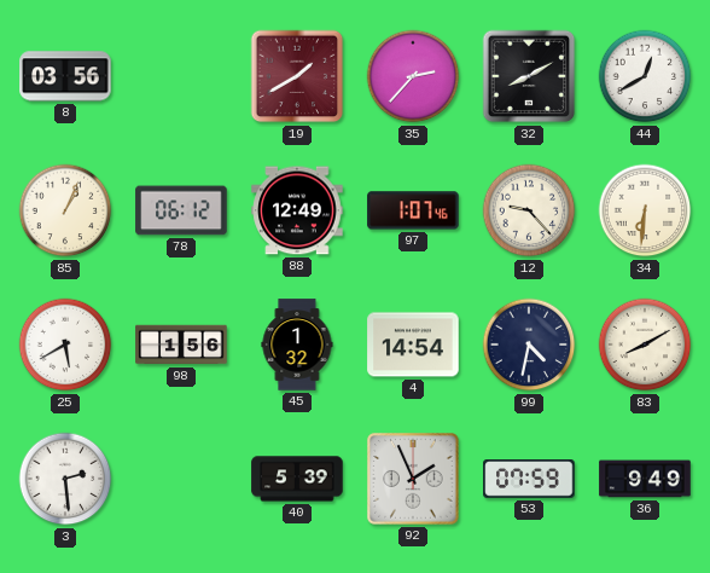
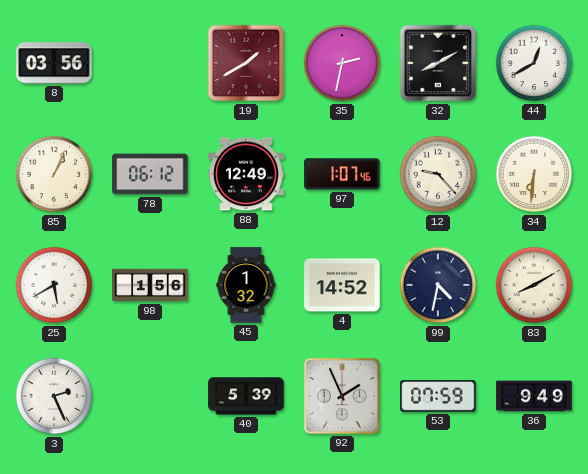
35: 2:37 -> 2:32 (342, 63)
4: 14:54 -> 14:52 (342, 285)
3: 2:29 -> 2:26 (54, 396)
